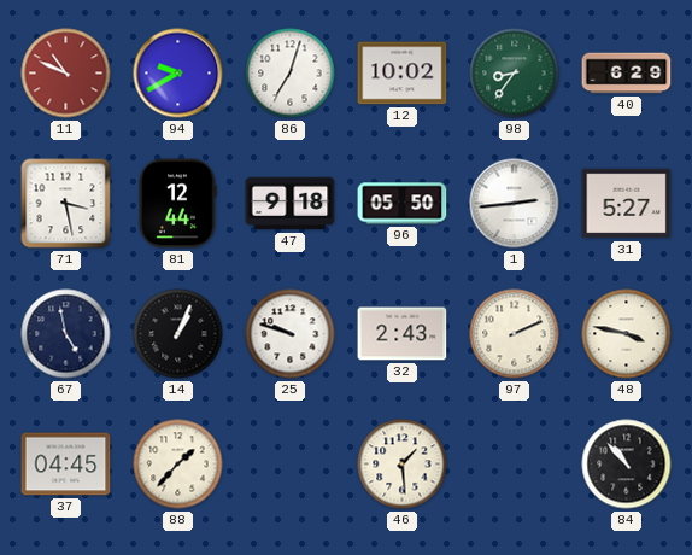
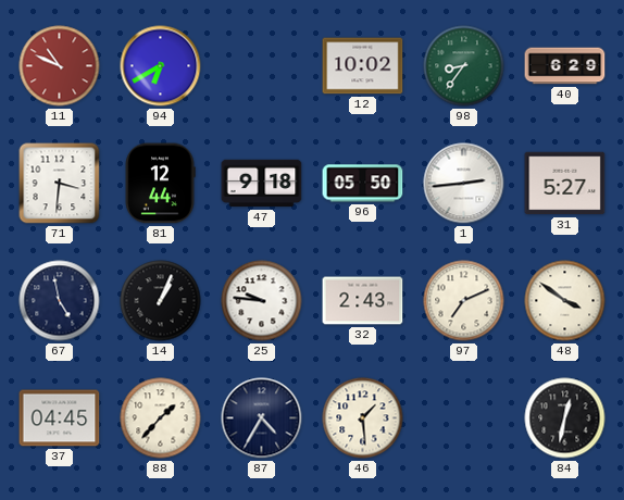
94: 9:40 -> 6:40 (161, 66)
86: 7:03 -> none (291, 74)
71: 3:28 -> 3:31 (60, 184)
25: 9:48 -> 9:46 (262, 301)
97: 2:11 -> 7:11 (464, 301)
48: 3:47 -> 3:51 (565, 301)
87: none -> 4:35 (262, 418)
84: 10:53 -> 12:32 (565, 418)
